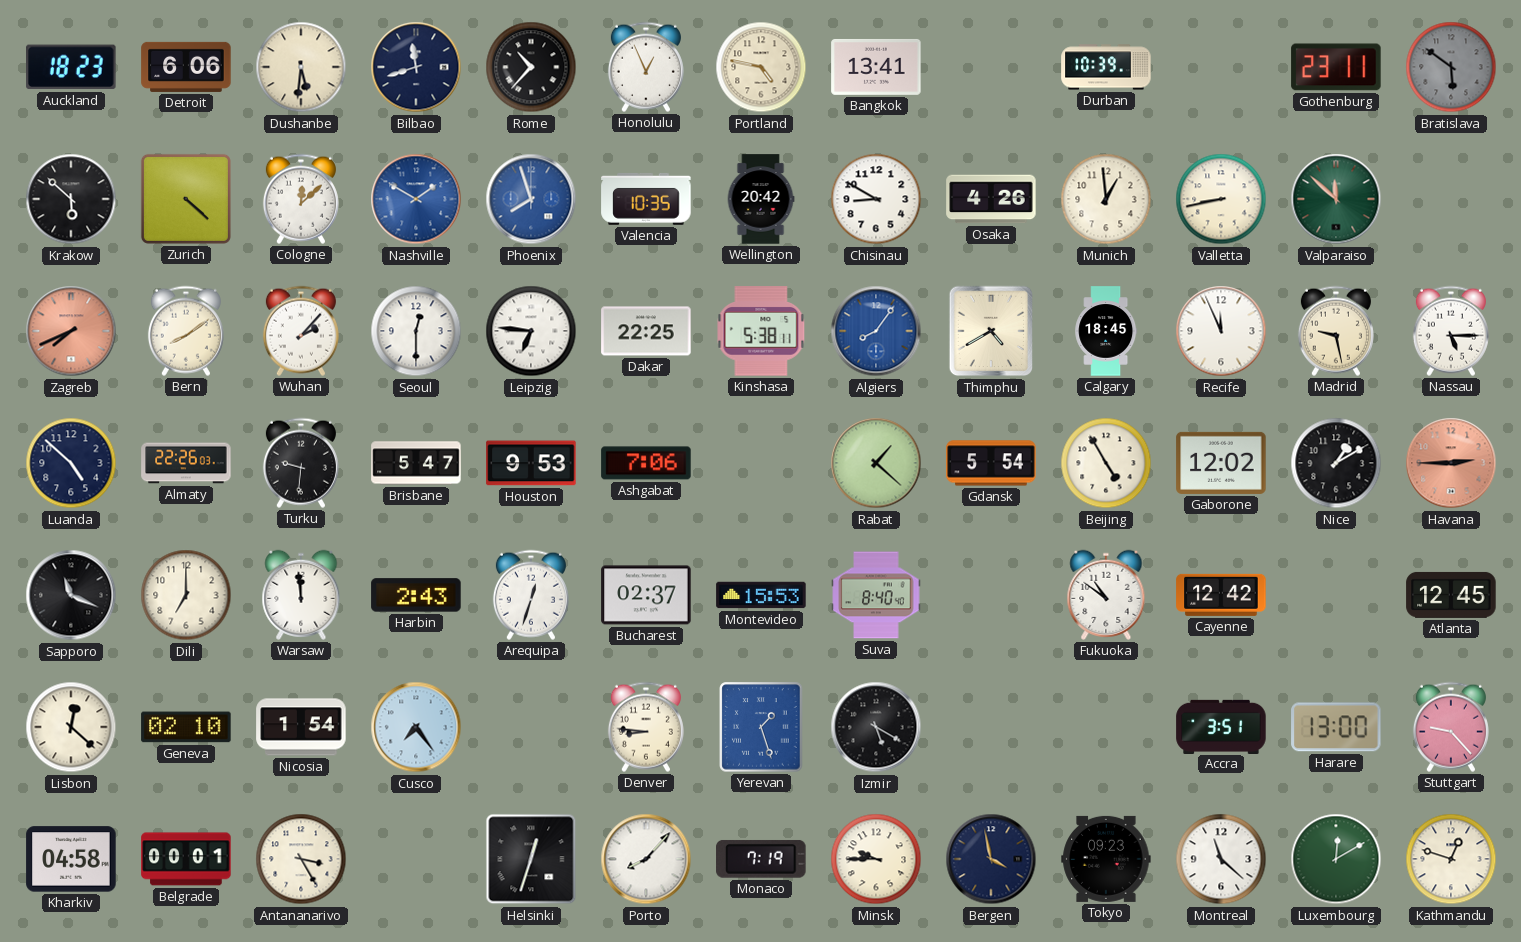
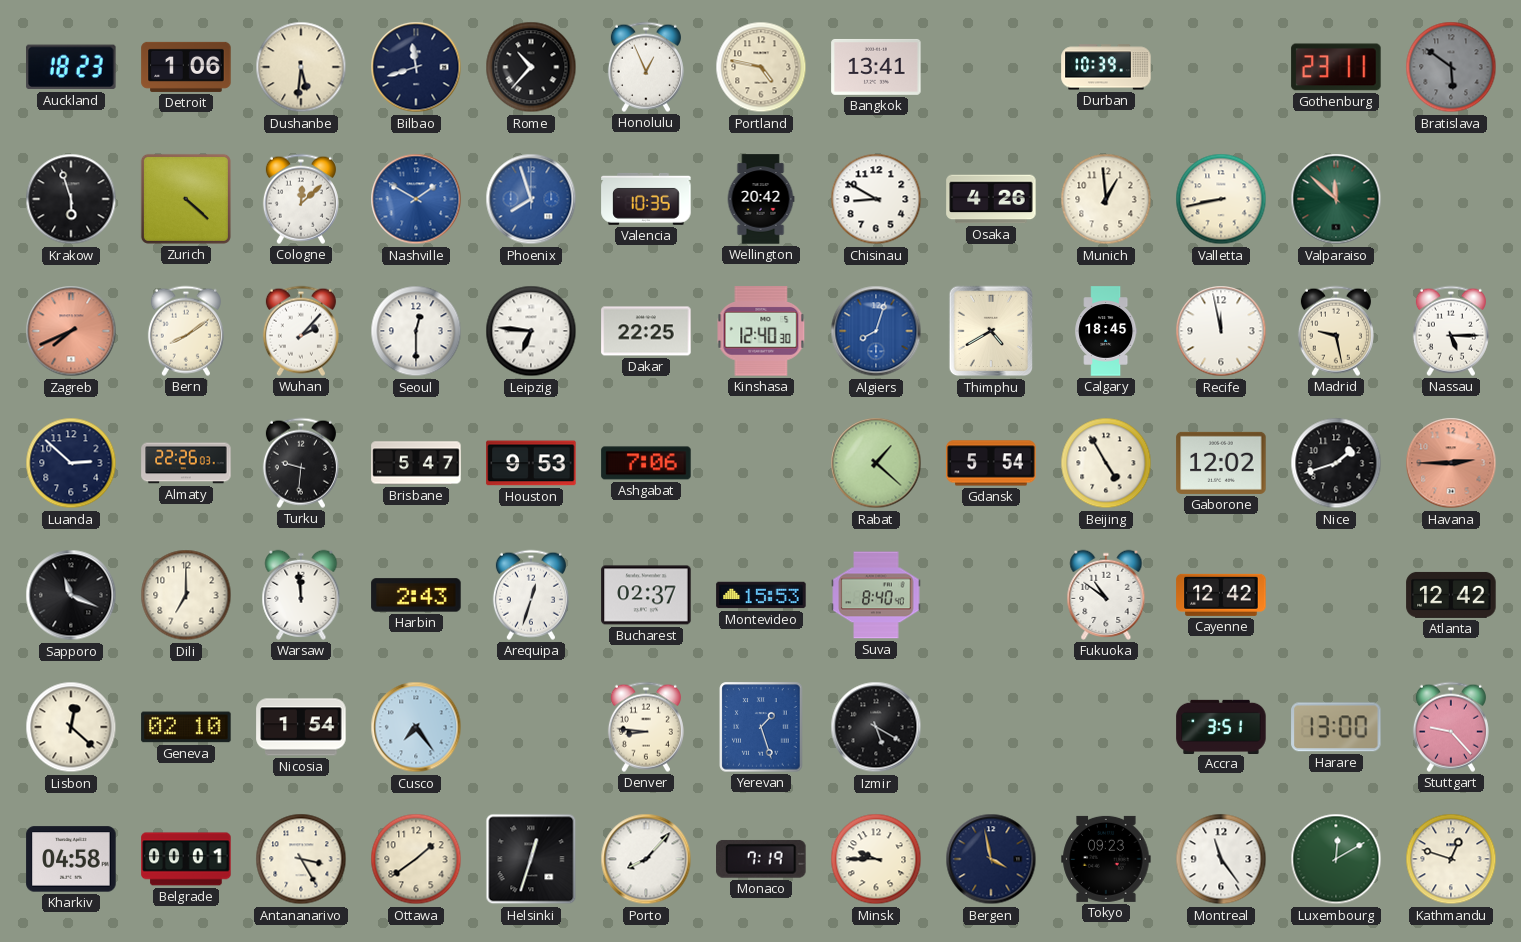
Detroit: 6:06 -> 1:06 (186, 67)
Krakow: 5:52 -> 5:57 (71, 199)
Kinshasa: 5:38 -> 12:40 (761, 331)
Algiers: 8:06 -> 8:03 (876, 331)
Recife: 11:56 -> 11:58 (1221, 331)
Luanda: 4:52 -> 2:52 (71, 463)
Nice: 1:10 -> 1:42 (1336, 463)
Atlanta: 12:45 -> 12:42 (1451, 595)
Ottawa: none -> 1:39 (416, 859)
Montreal: 11:22 -> 11:24 (1221, 859)
